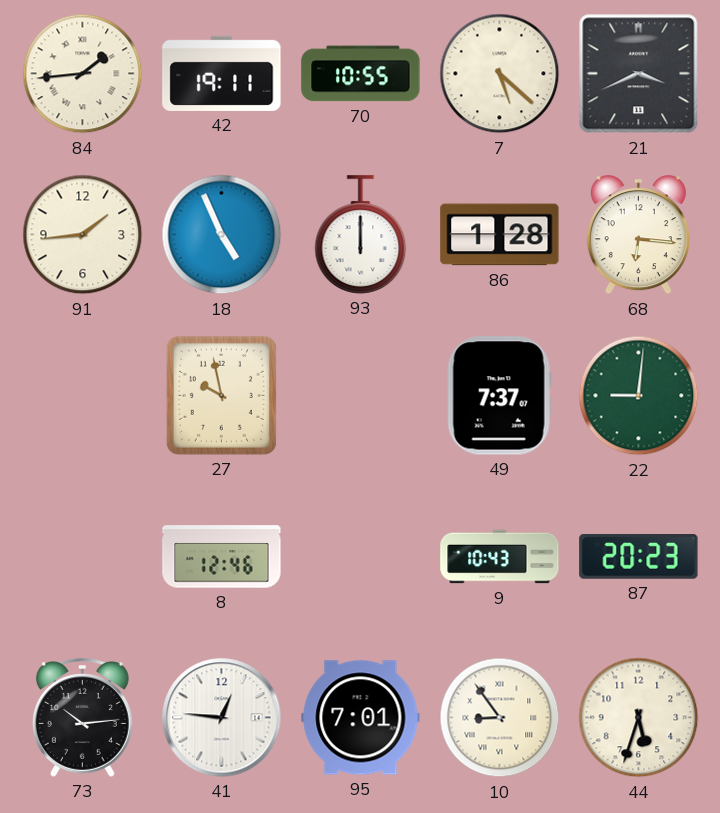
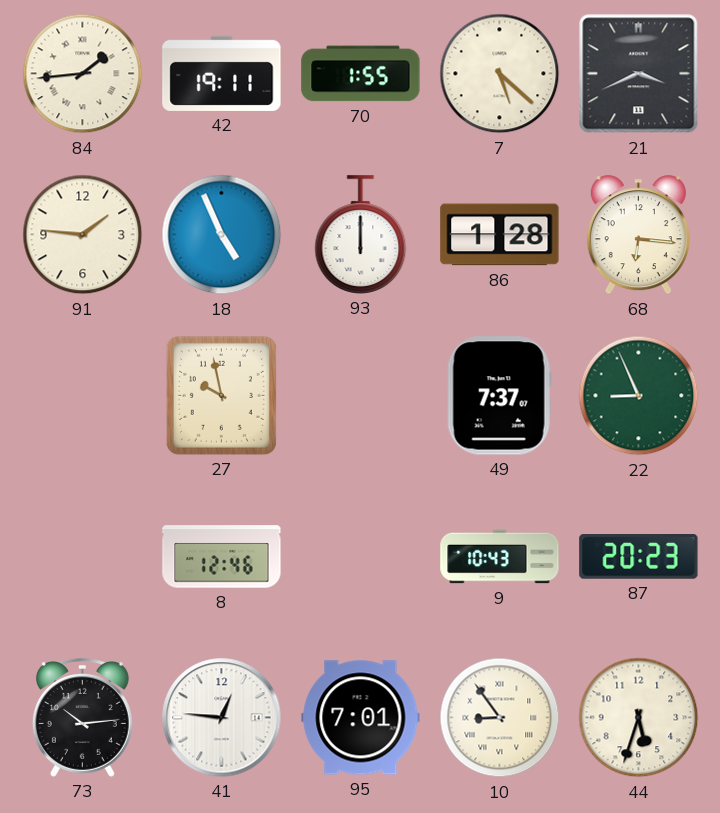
70: 10:55 -> 1:55 (361, 74)
91: 1:44 -> 1:46 (83, 235)
22: 9:01 -> 8:56 (639, 396)
